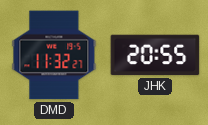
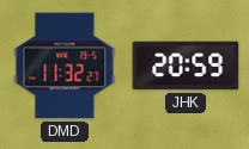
JHK: 20:55 -> 20:59 (186, 66)
